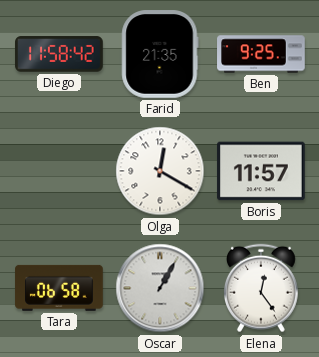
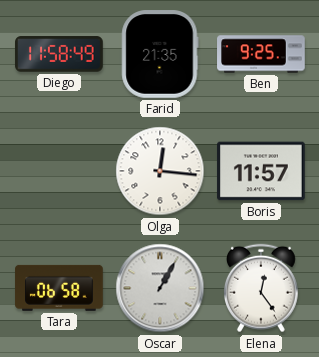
Diego: 11:58:42 -> 11:58:49 (59, 54)
Olga: 12:20 -> 12:16 (160, 171)
